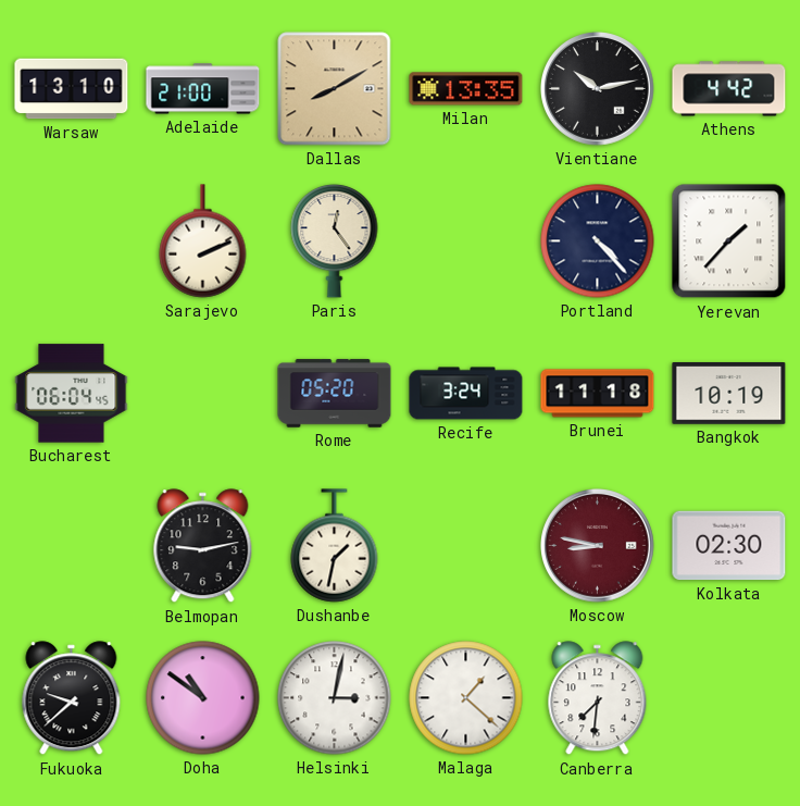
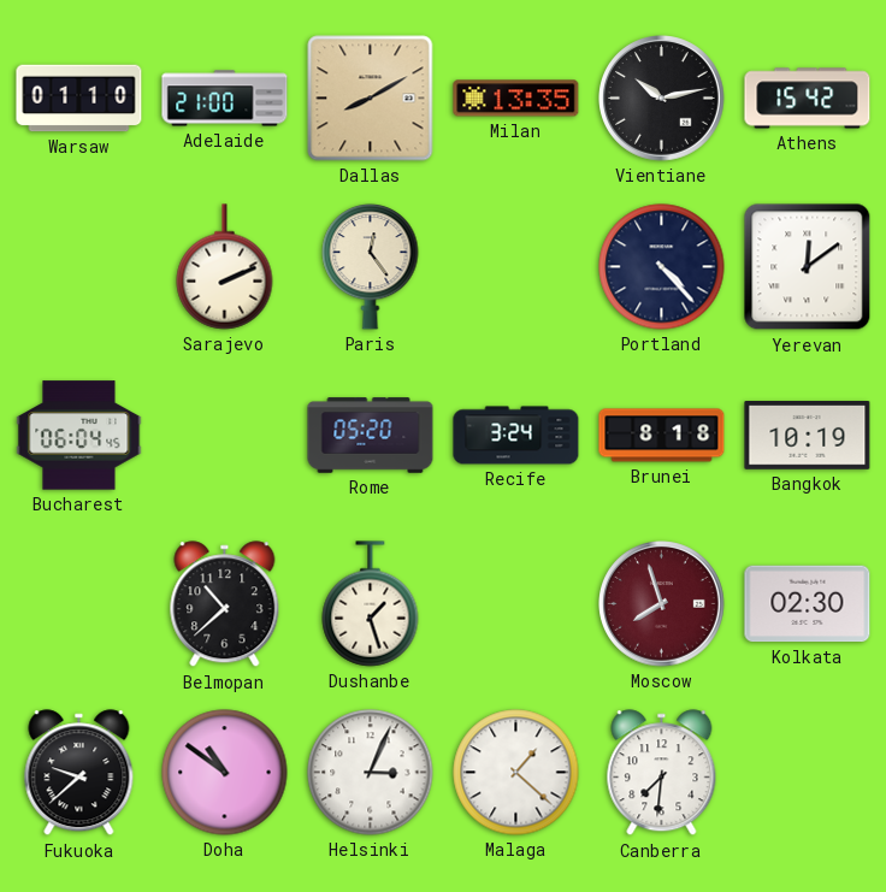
Warsaw: 13:10 -> 01:10 (79, 99)
Athens: 4:42 -> 15:42 (808, 99)
Yerevan: 1:37 -> 12:09 (808, 267)
Brunei: 11:18 -> 8:18 (662, 436)
Belmopan: 9:13 -> 10:38 (225, 604)
Dushanbe: 1:32 -> 1:27 (371, 604)
Moscow: 8:47 -> 7:57 (662, 604)
Helsinki: 3:02 -> 3:04 (371, 773)
